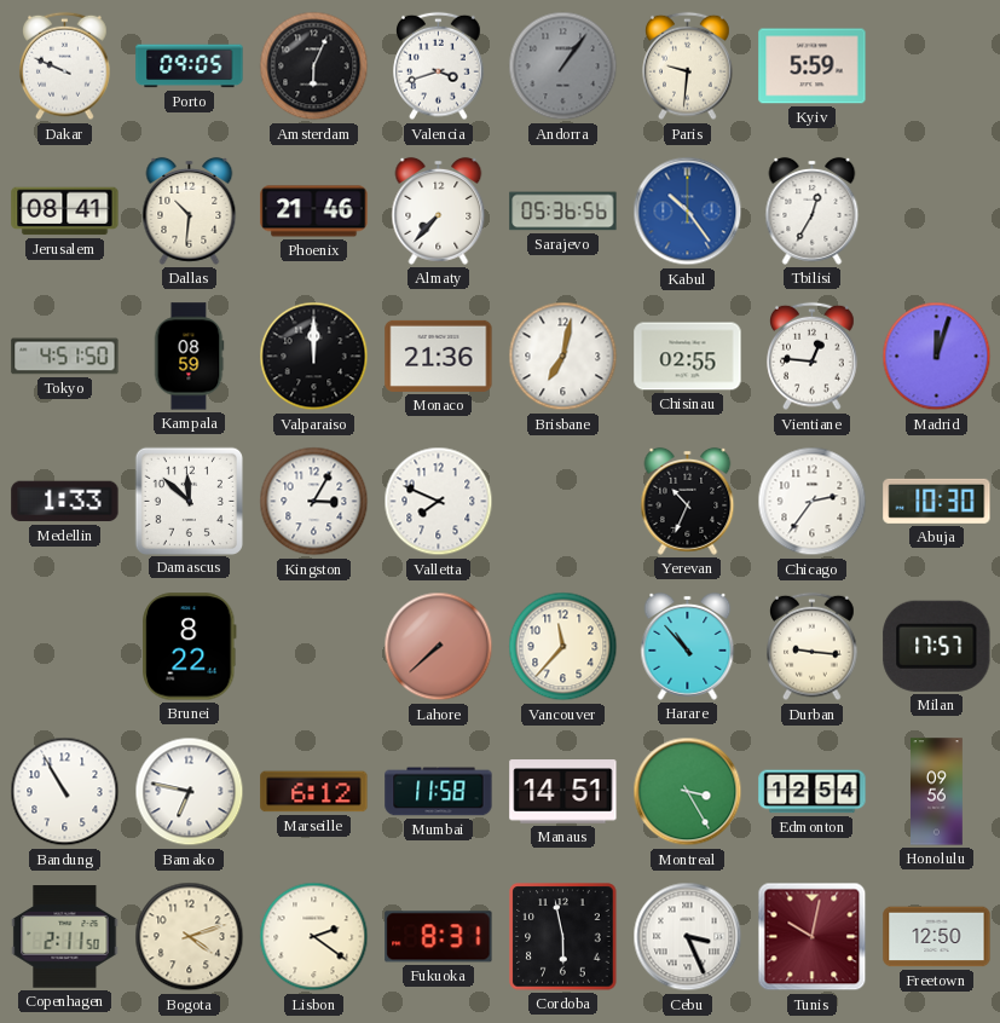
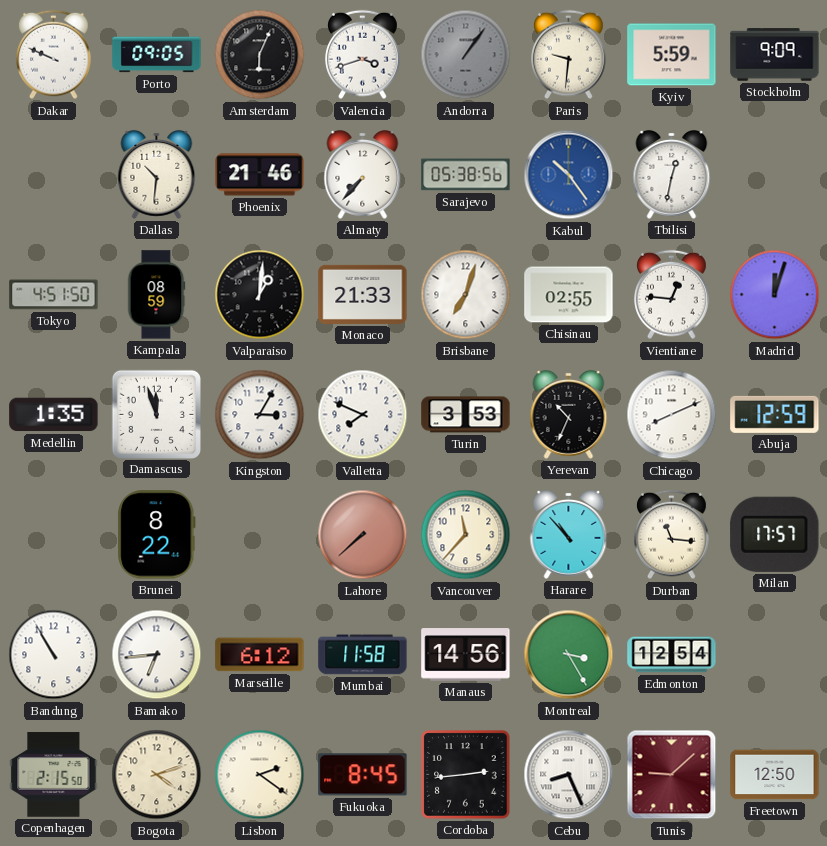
Stockholm: none -> 9:09 (775, 55)
Jerusalem: 08:41 -> none (65, 212)
Sarajevo: 05:36 -> 05:38 (466, 175)
Tbilisi: 12:35 -> 12:32 (672, 174)
Valparaiso: 12:00 -> 1:01 (260, 295)
Monaco: 21:36 -> 21:33 (363, 294)
Brisbane: 7:02 -> 7:03 (466, 295)
Medellin: 1:33 -> 1:35 (54, 415)
Damascus: 11:52 -> 11:57 (156, 414)
Turin: none -> 3:53 (466, 415)
Chicago: 2:36 -> 8:11 (672, 415)
Abuja: 10:30 -> 12:59 (775, 414)
Durban: 9:16 -> 11:16 (672, 535)
Bamako: 6:47 -> 6:44 (157, 655)
Manaus: 14:51 -> 14:56 (466, 655)
Honolulu: 09:56 -> none (937, 792)
Copenhagen: 2:11 -> 2:15 (54, 775)
Fukuoka: 8:31 -> 8:45 (363, 775)
Cordoba: 5:58 -> 2:44 (466, 775)
Cebu: 3:26 -> 8:26 (569, 775)
Tunis: 10:02 -> 9:08 (672, 775)
